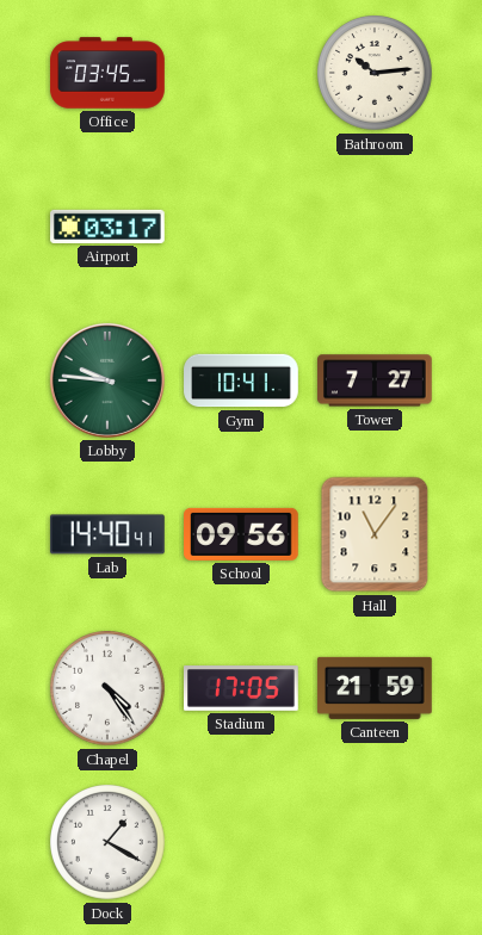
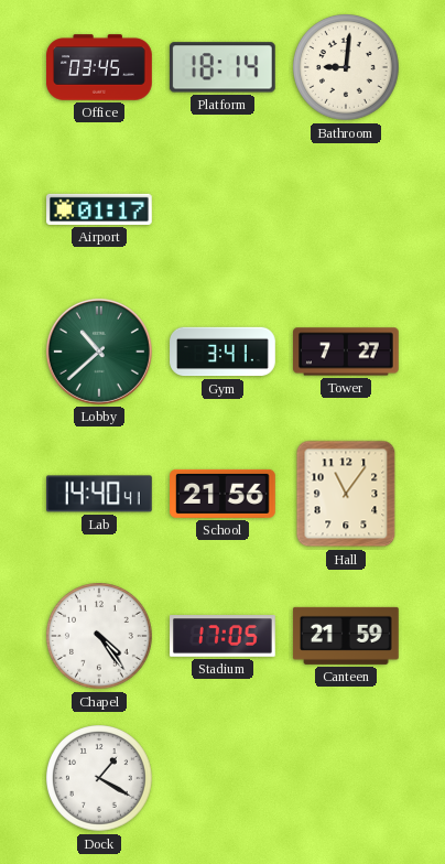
Platform: none -> 18:14 (223, 67)
Bathroom: 10:14 -> 9:01 (346, 67)
Airport: 03:17 -> 01:17 (100, 209)
Lobby: 9:46 -> 10:38 (99, 352)
Gym: 10:41 -> 3:41 (223, 352)
School: 09:56 -> 21:56 (224, 494)
